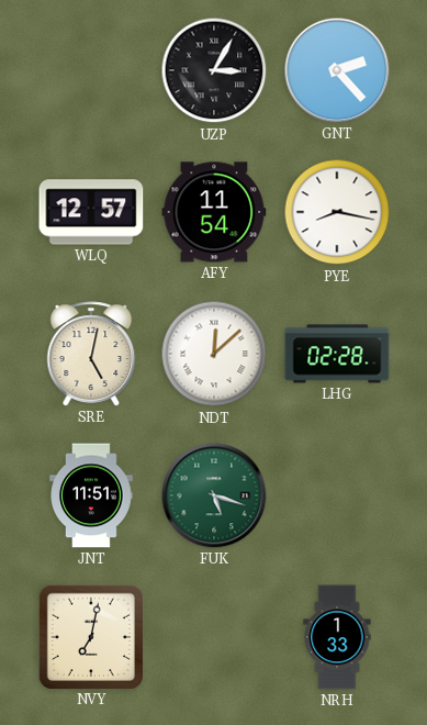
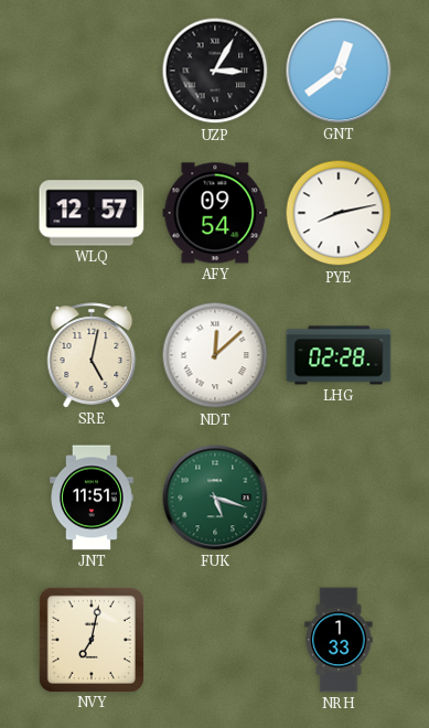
GNT: 2:23 -> 12:39 (339, 71)
AFY: 11:54 -> 09:54 (215, 213)
PYE: 8:17 -> 8:13 (339, 213)
